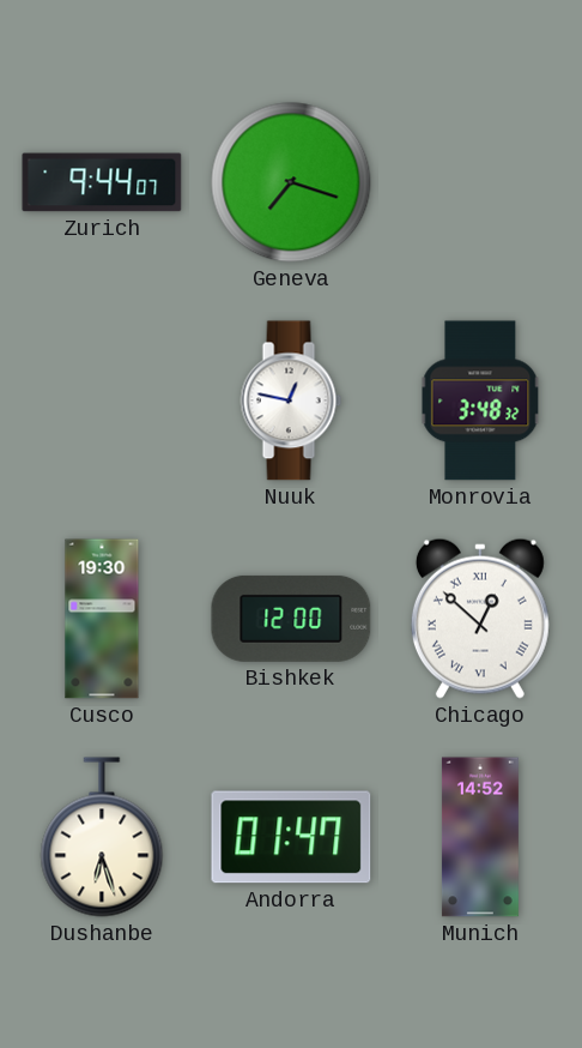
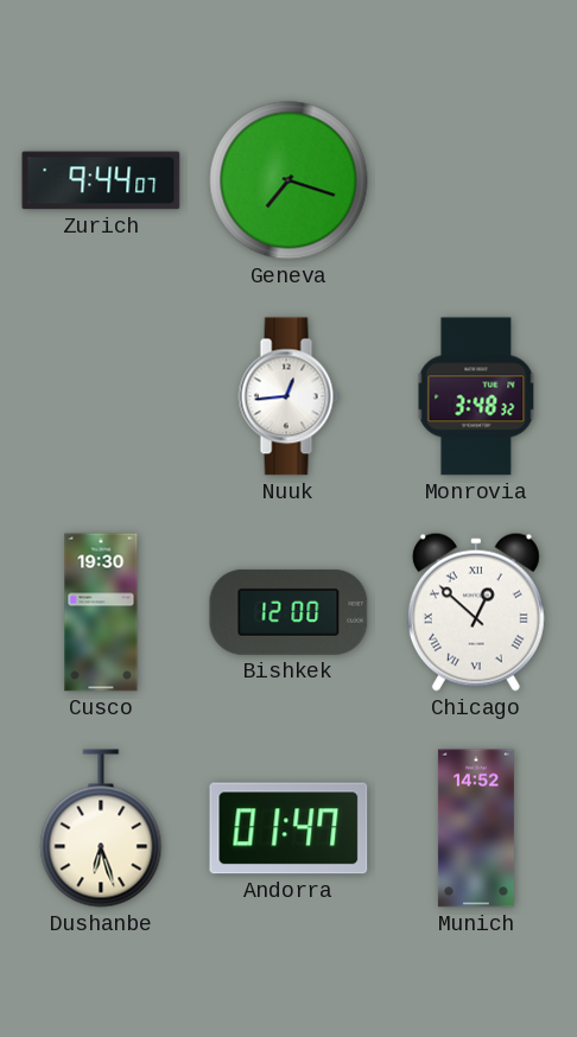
Nuuk: 12:47 -> 12:44 (288, 396)
